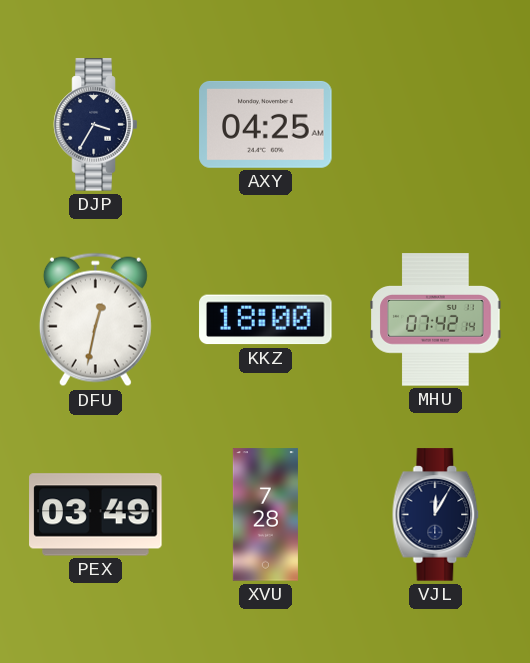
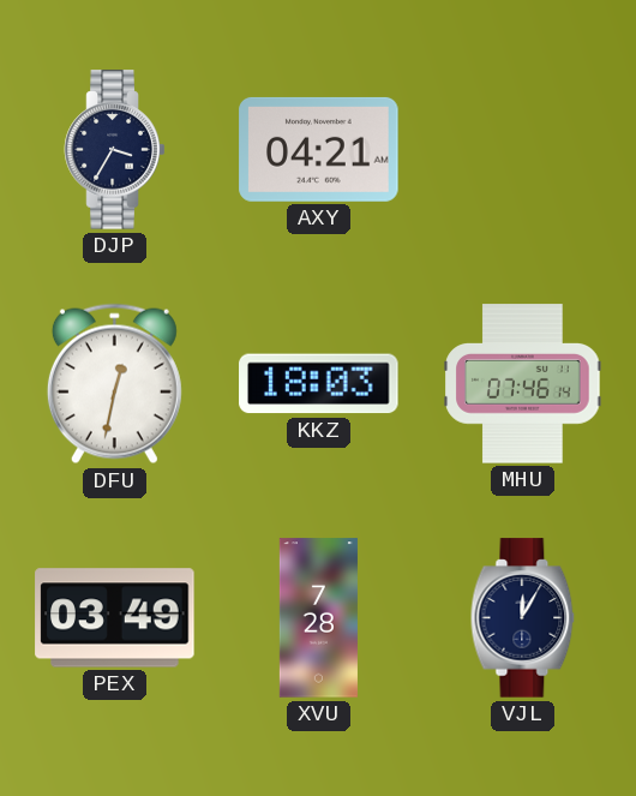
AXY: 04:25 -> 04:21 (319, 149)
KKZ: 18:00 -> 18:03 (319, 384)
MHU: 07:42 -> 07:46 (523, 384)
